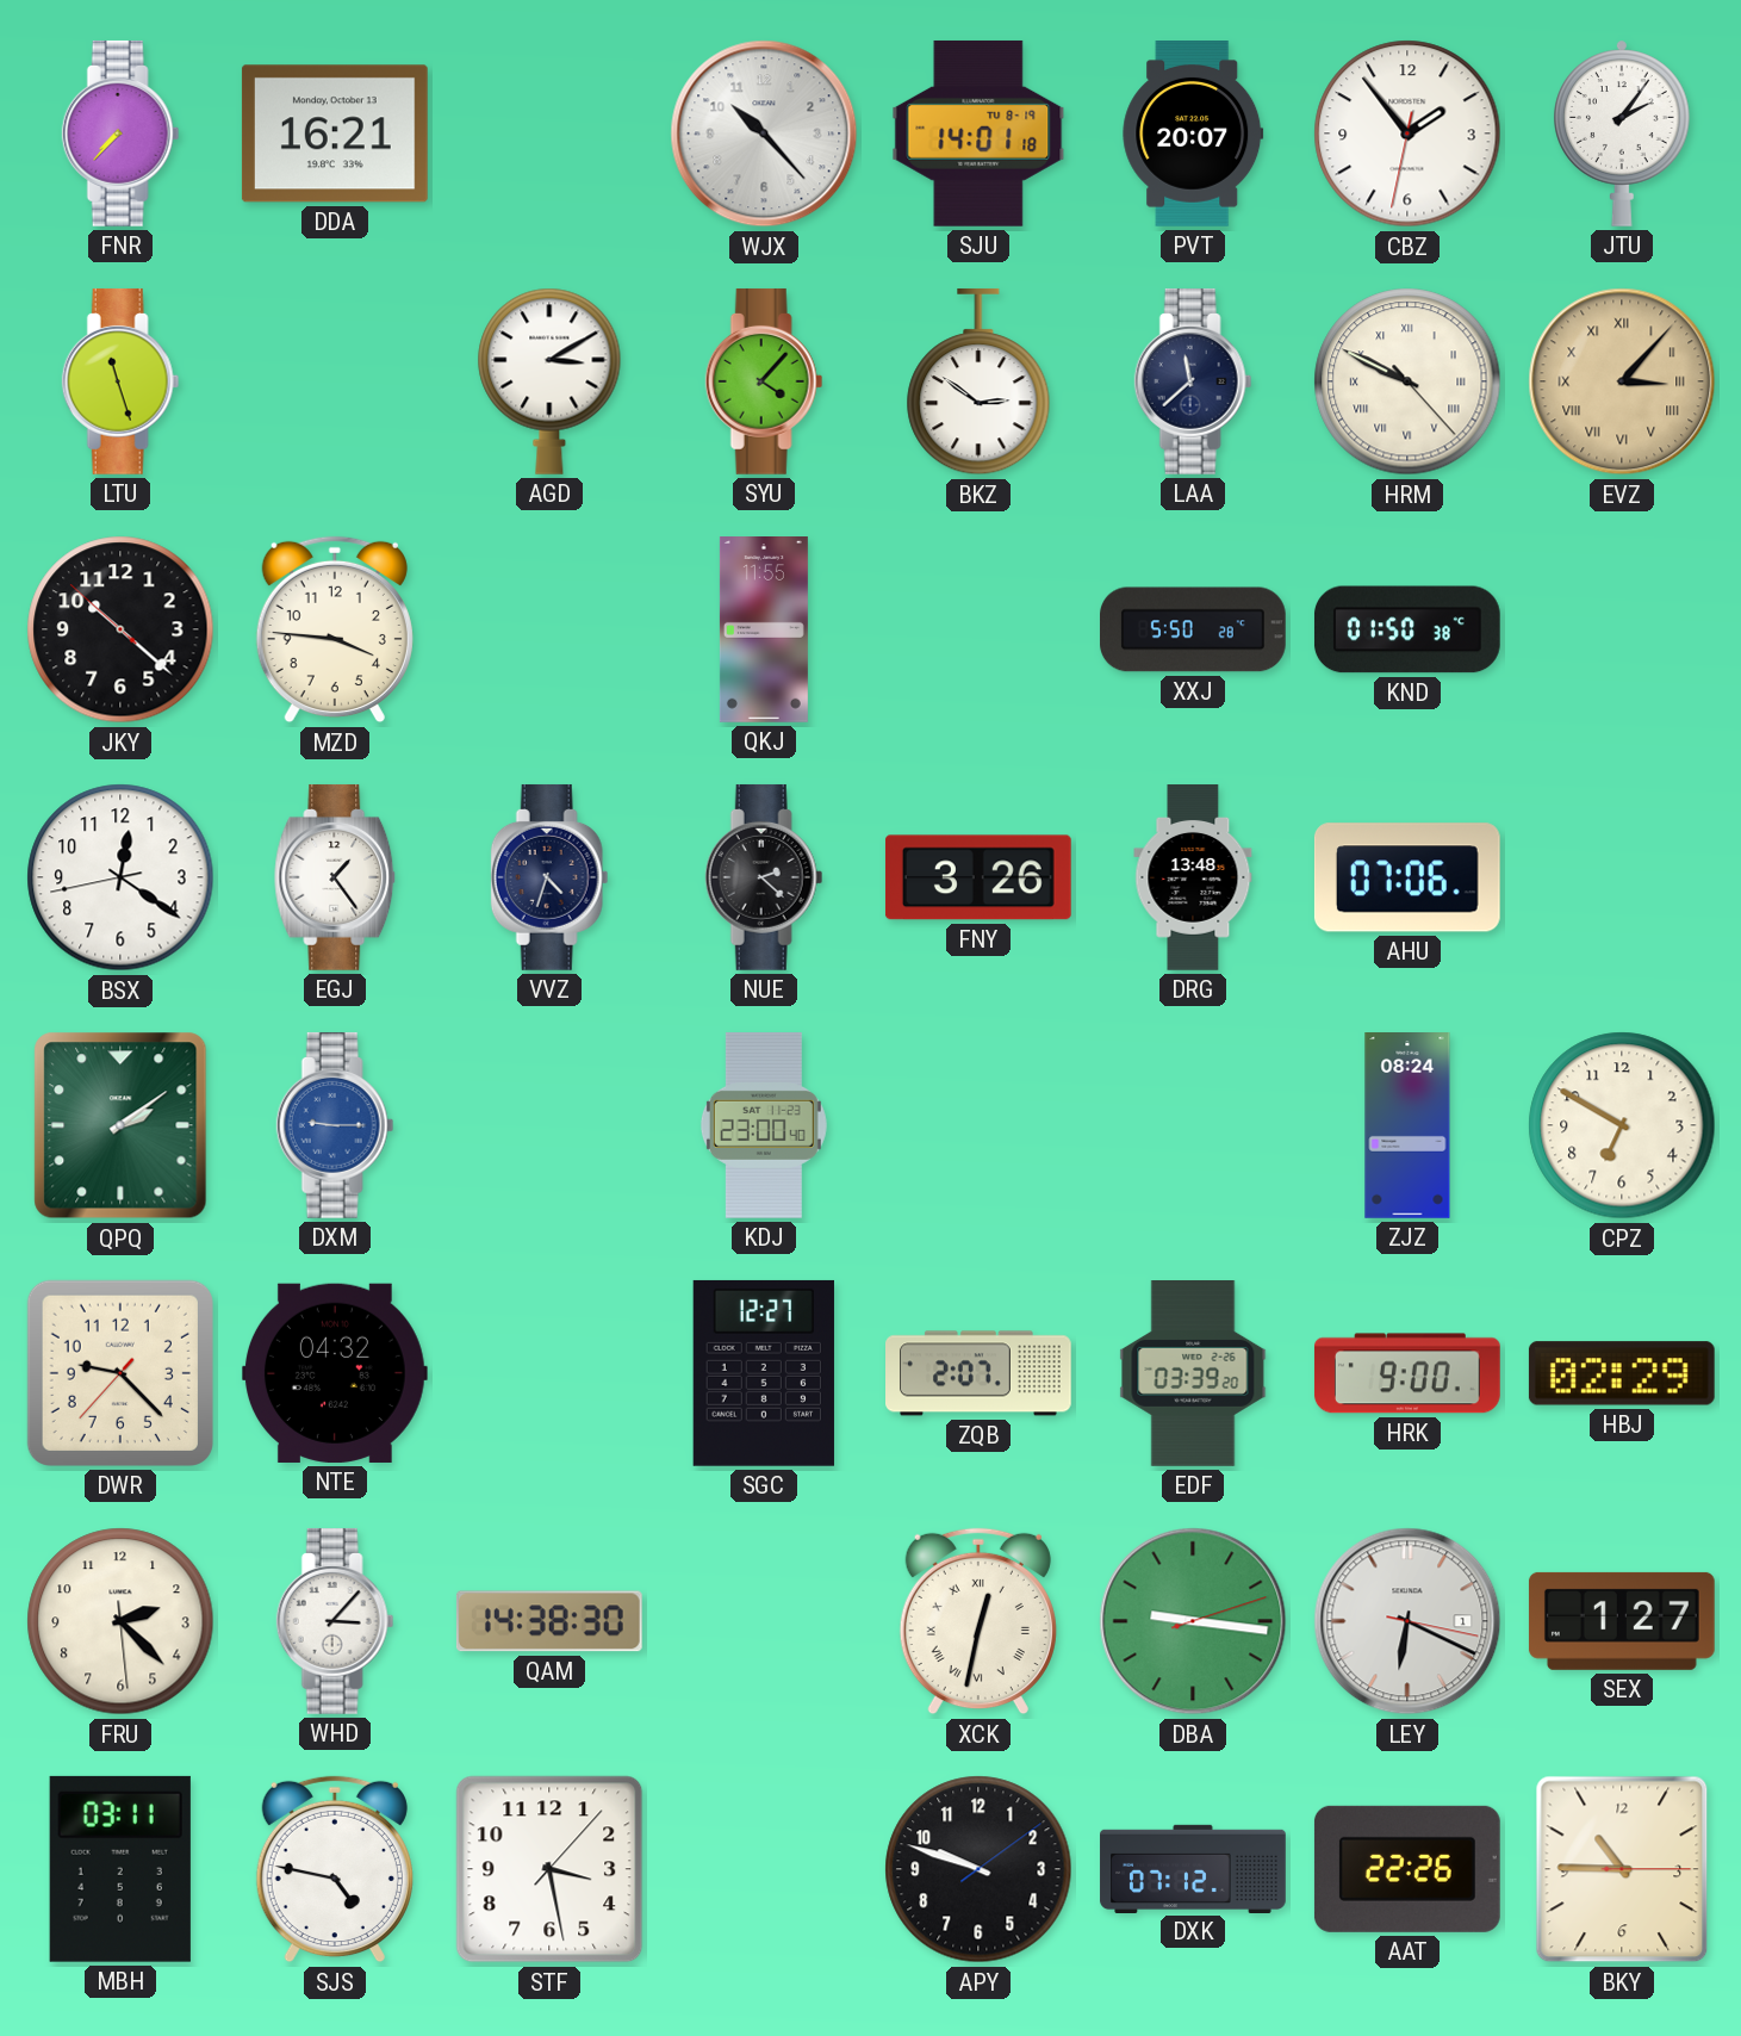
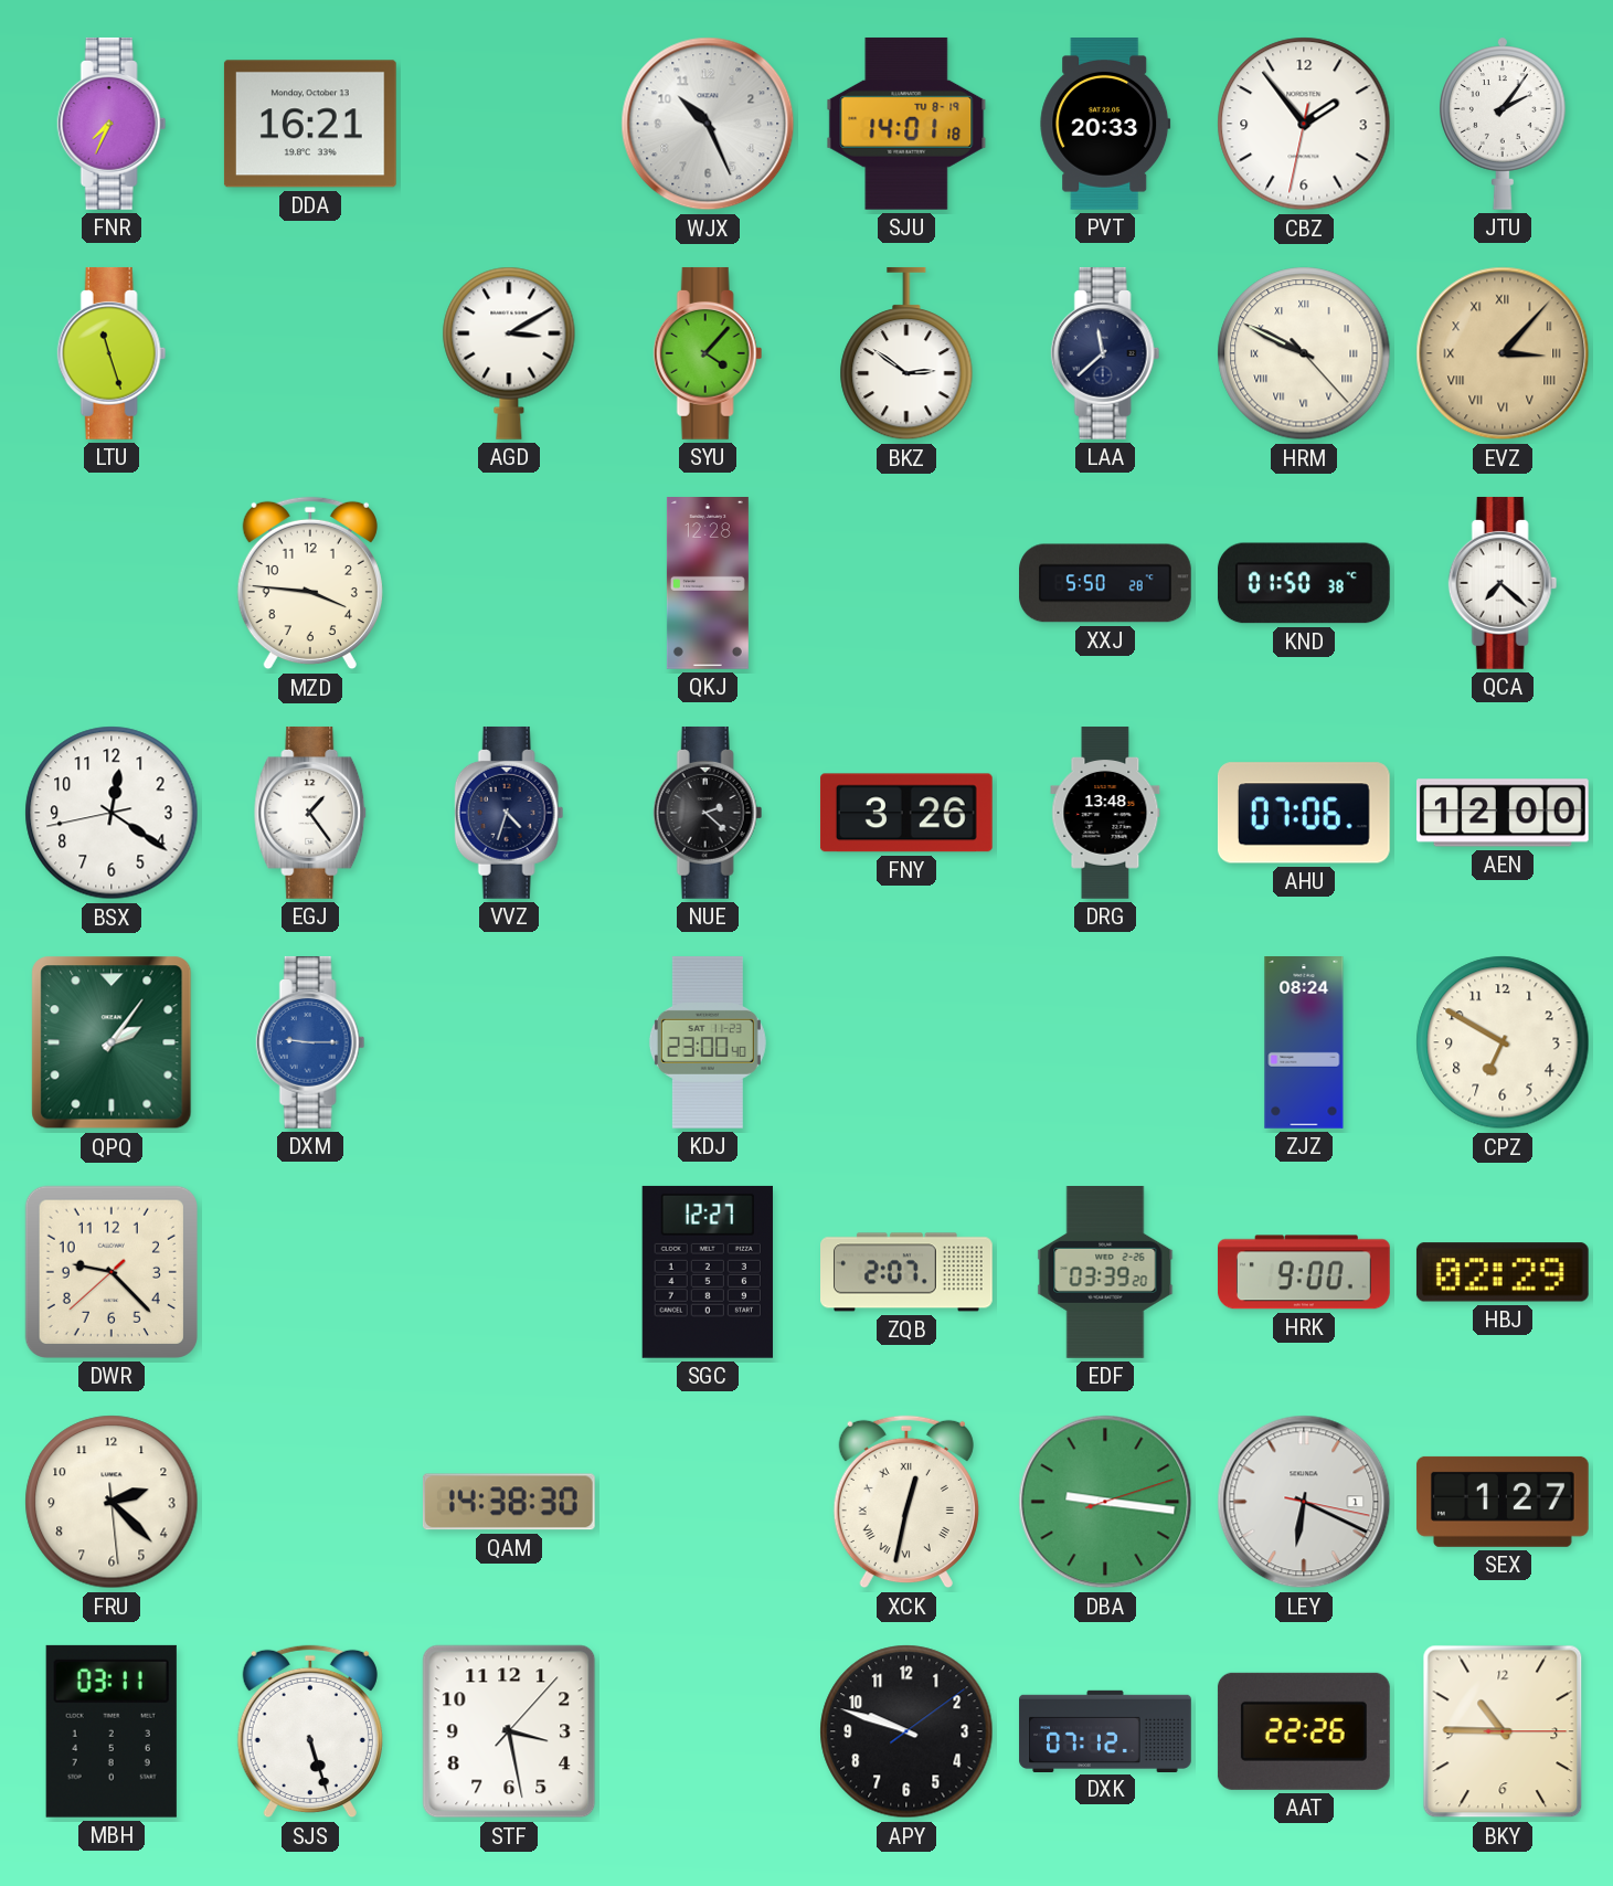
FNR: 7:37 -> 7:34 (112, 124)
WJX: 10:23 -> 10:26 (708, 124)
PVT: 20:07 -> 20:33 (1105, 125)
JKY: 10:21 -> none (120, 629)
QKJ: 11:55 -> 12:28 (708, 584)
QCA: none -> 7:22 (1503, 583)
AEN: none -> 12:00 (1503, 813)
QPQ: 2:09 -> 2:06 (112, 1042)
DWR: 9:22:37 -> 9:22:38 (112, 1272)
NTE: 04:32 -> none (335, 1373)
WHD: 3:07 -> none (335, 1621)
SJS: 4:47 -> 5:27 (310, 1731)
